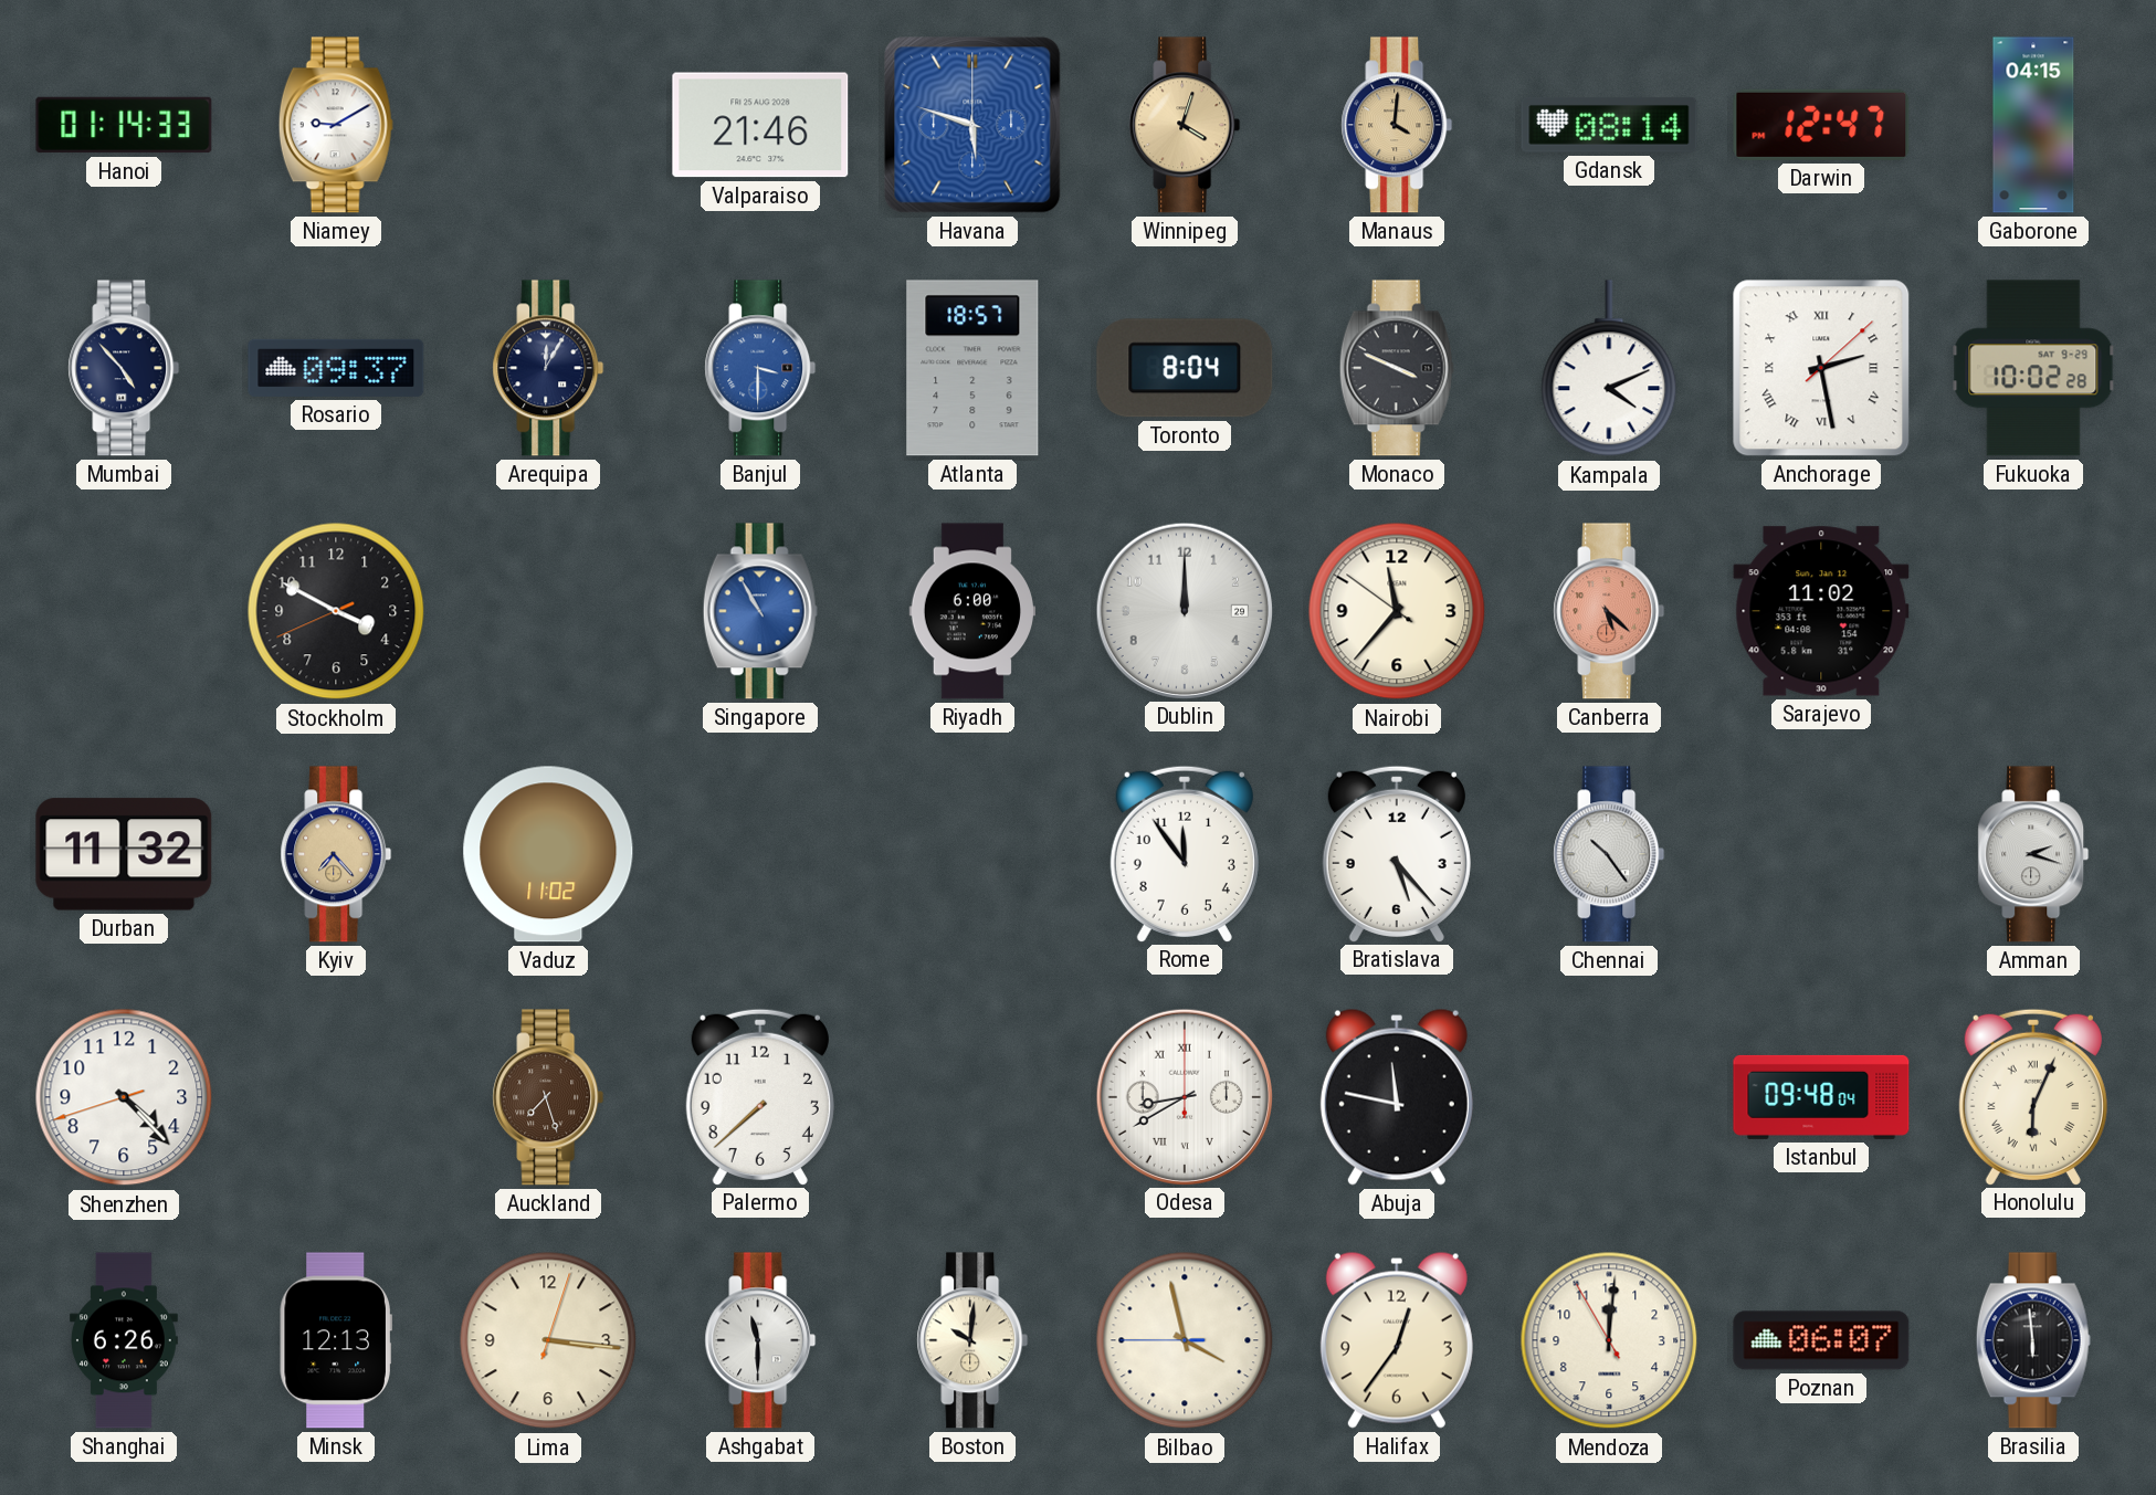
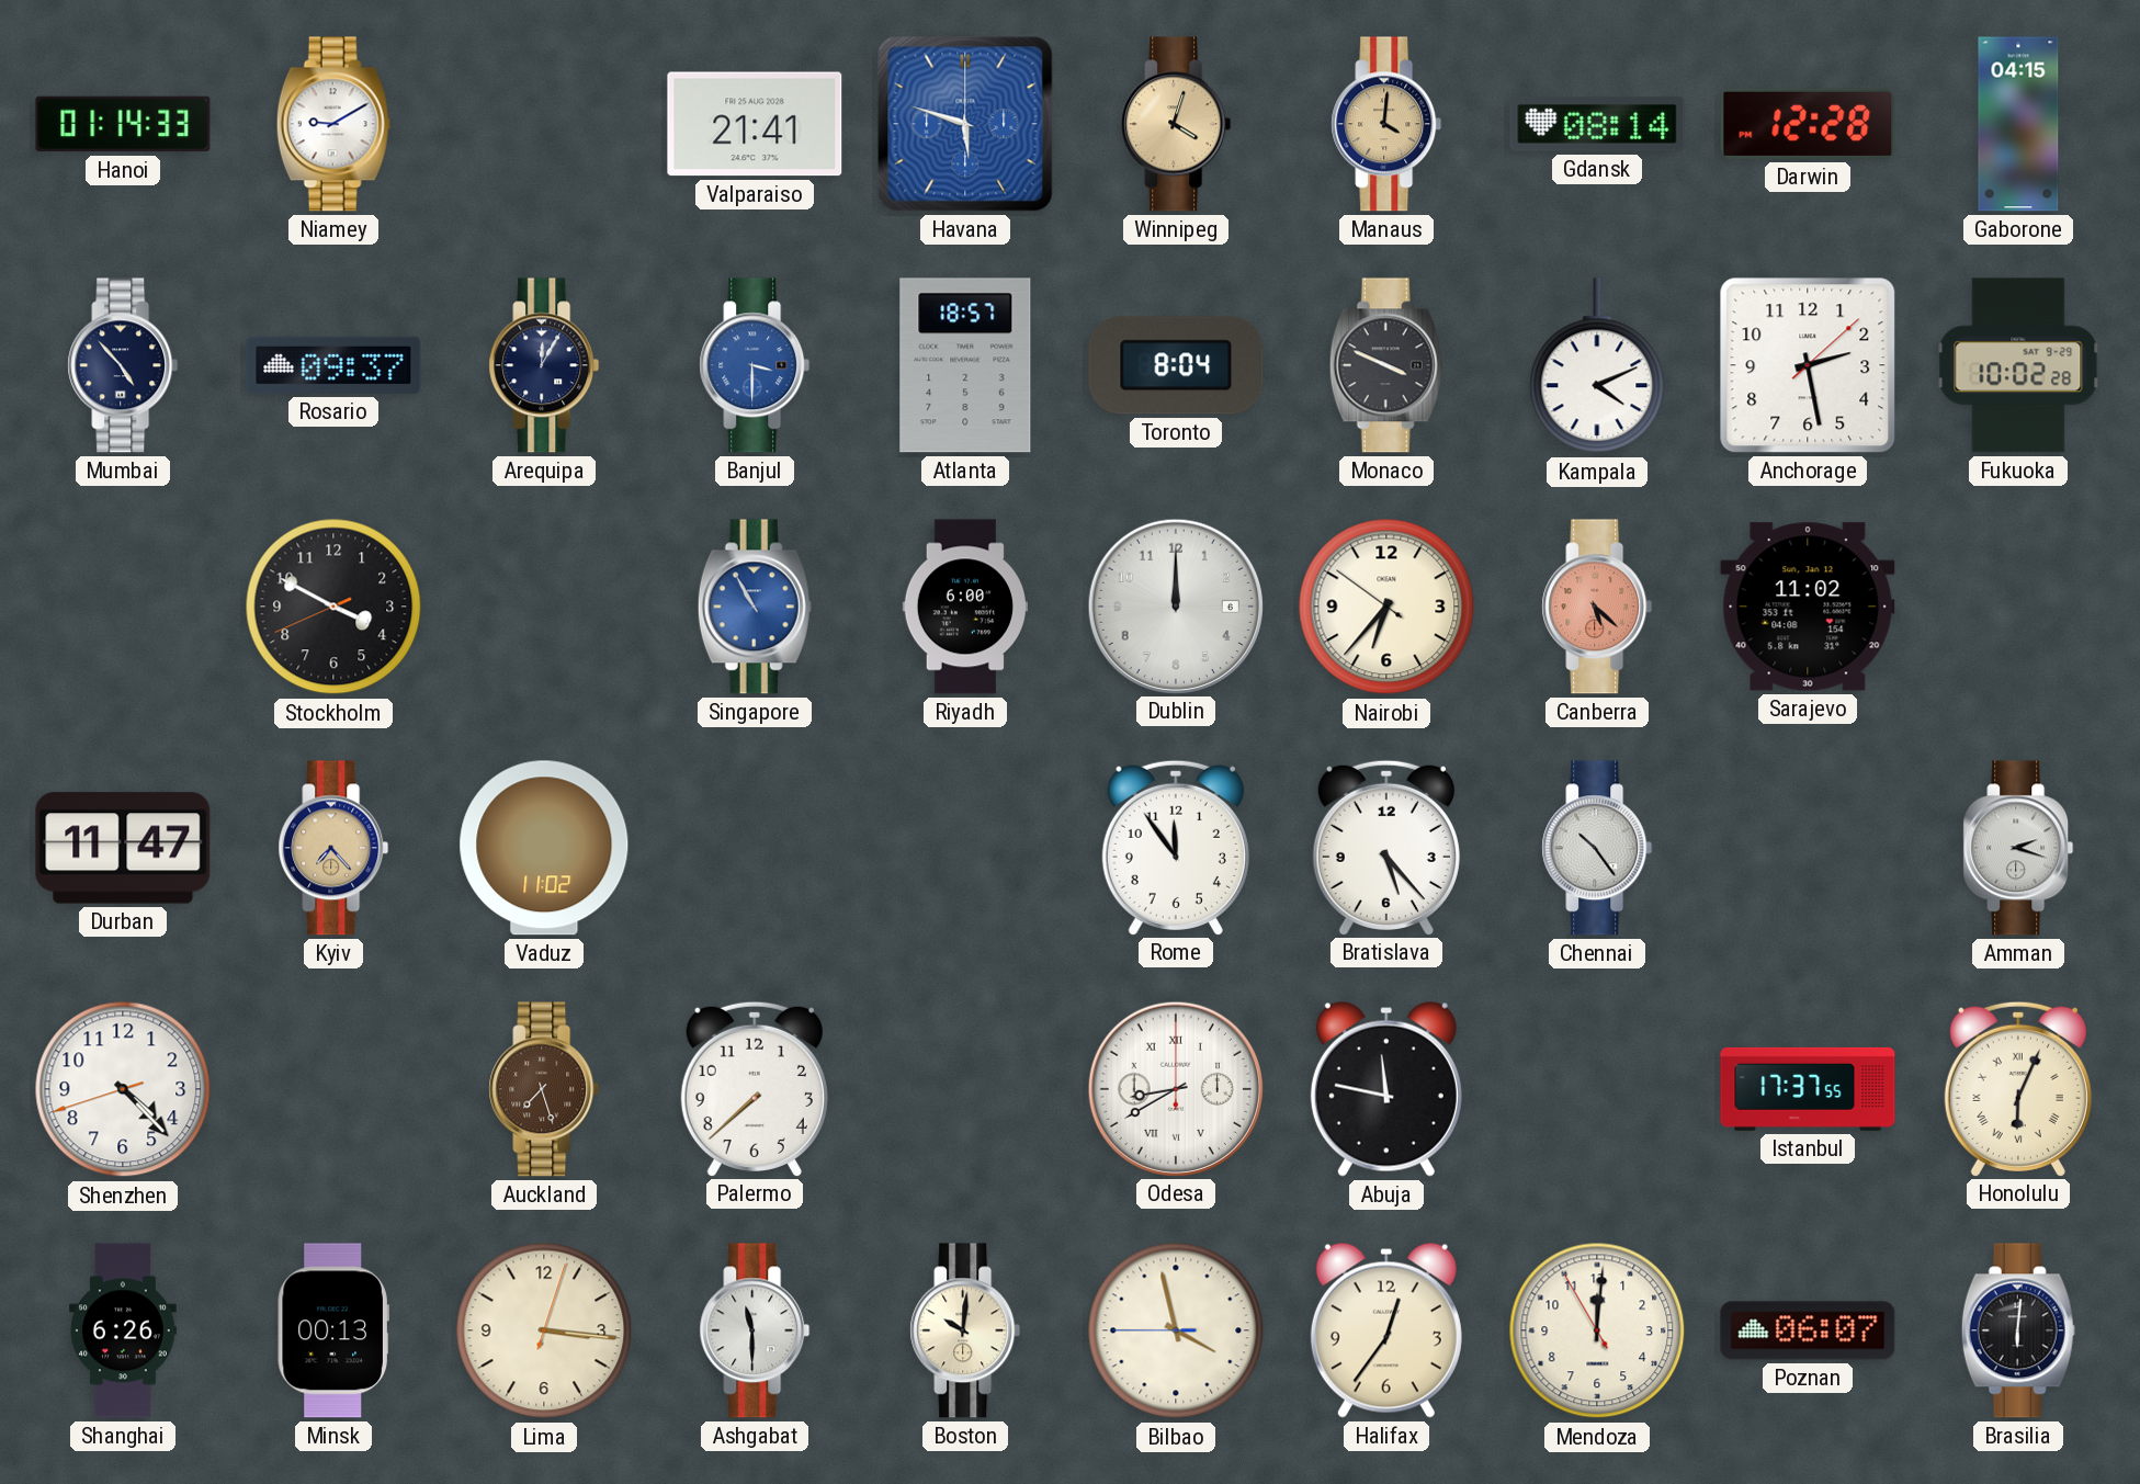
Valparaiso: 21:46 -> 21:41 (755, 124)
Darwin: 12:47 -> 12:28 (1808, 124)
Anchorage numerals: Roman -> Arabic (1808, 365)
Dublin date: 29 -> 6 (1175, 605)
Nairobi: 11:36 -> 6:36 (1386, 607)
Durban: 11:32 -> 11:47 (123, 848)
Istanbul: 09:48 -> 17:37 (1808, 1089)
Minsk: 12:13 -> 00:13 (333, 1330)
Brasilia: 5:59 -> 6:01 (2018, 1330)
